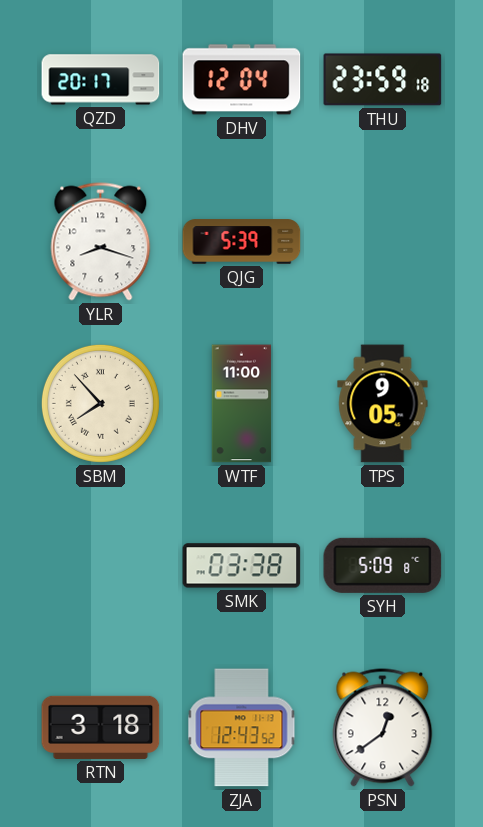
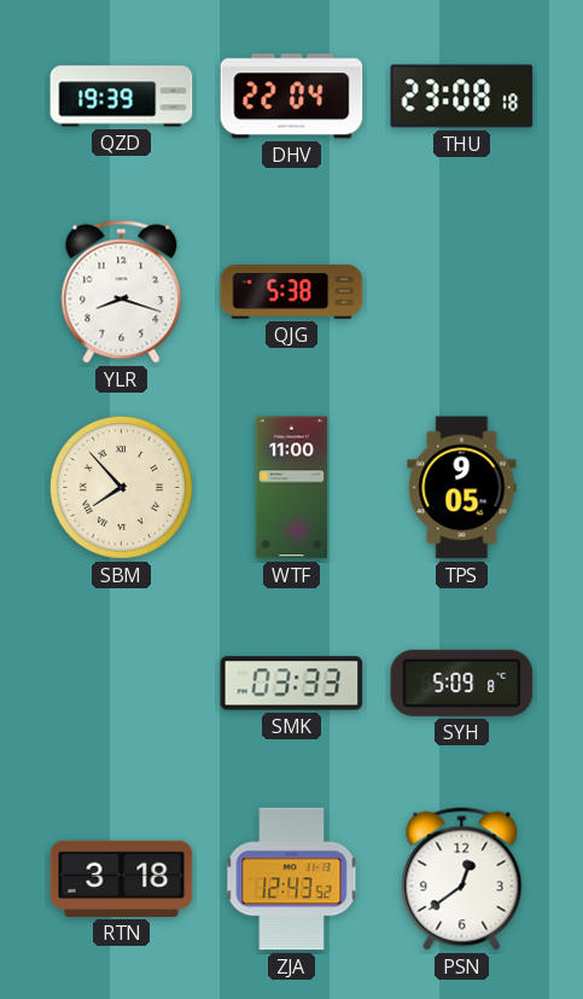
QZD: 20:17 -> 19:39 (122, 97)
DHV: 12:04 -> 22:04 (292, 97)
THU: 23:59 -> 23:08 (462, 97)
QJG: 5:39 -> 5:38 (292, 292)
SMK: 03:38 -> 03:33 (292, 684)
